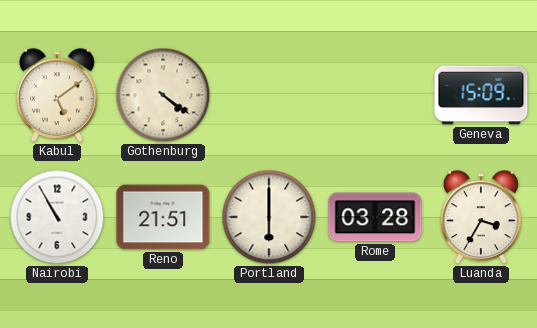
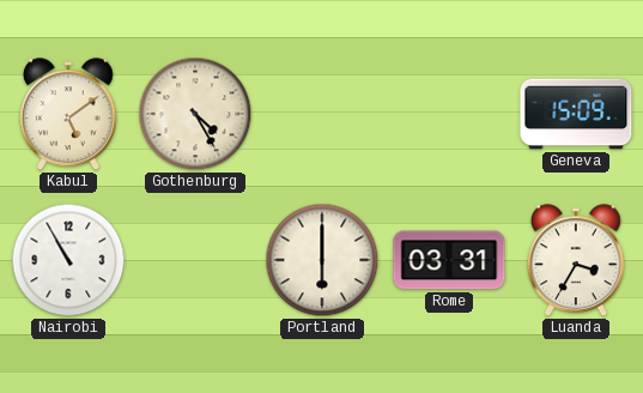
Gothenburg: 4:21 -> 4:25 (195, 114)
Reno: 21:51 -> none (163, 217)
Rome: 03:28 -> 03:31 (449, 260)
